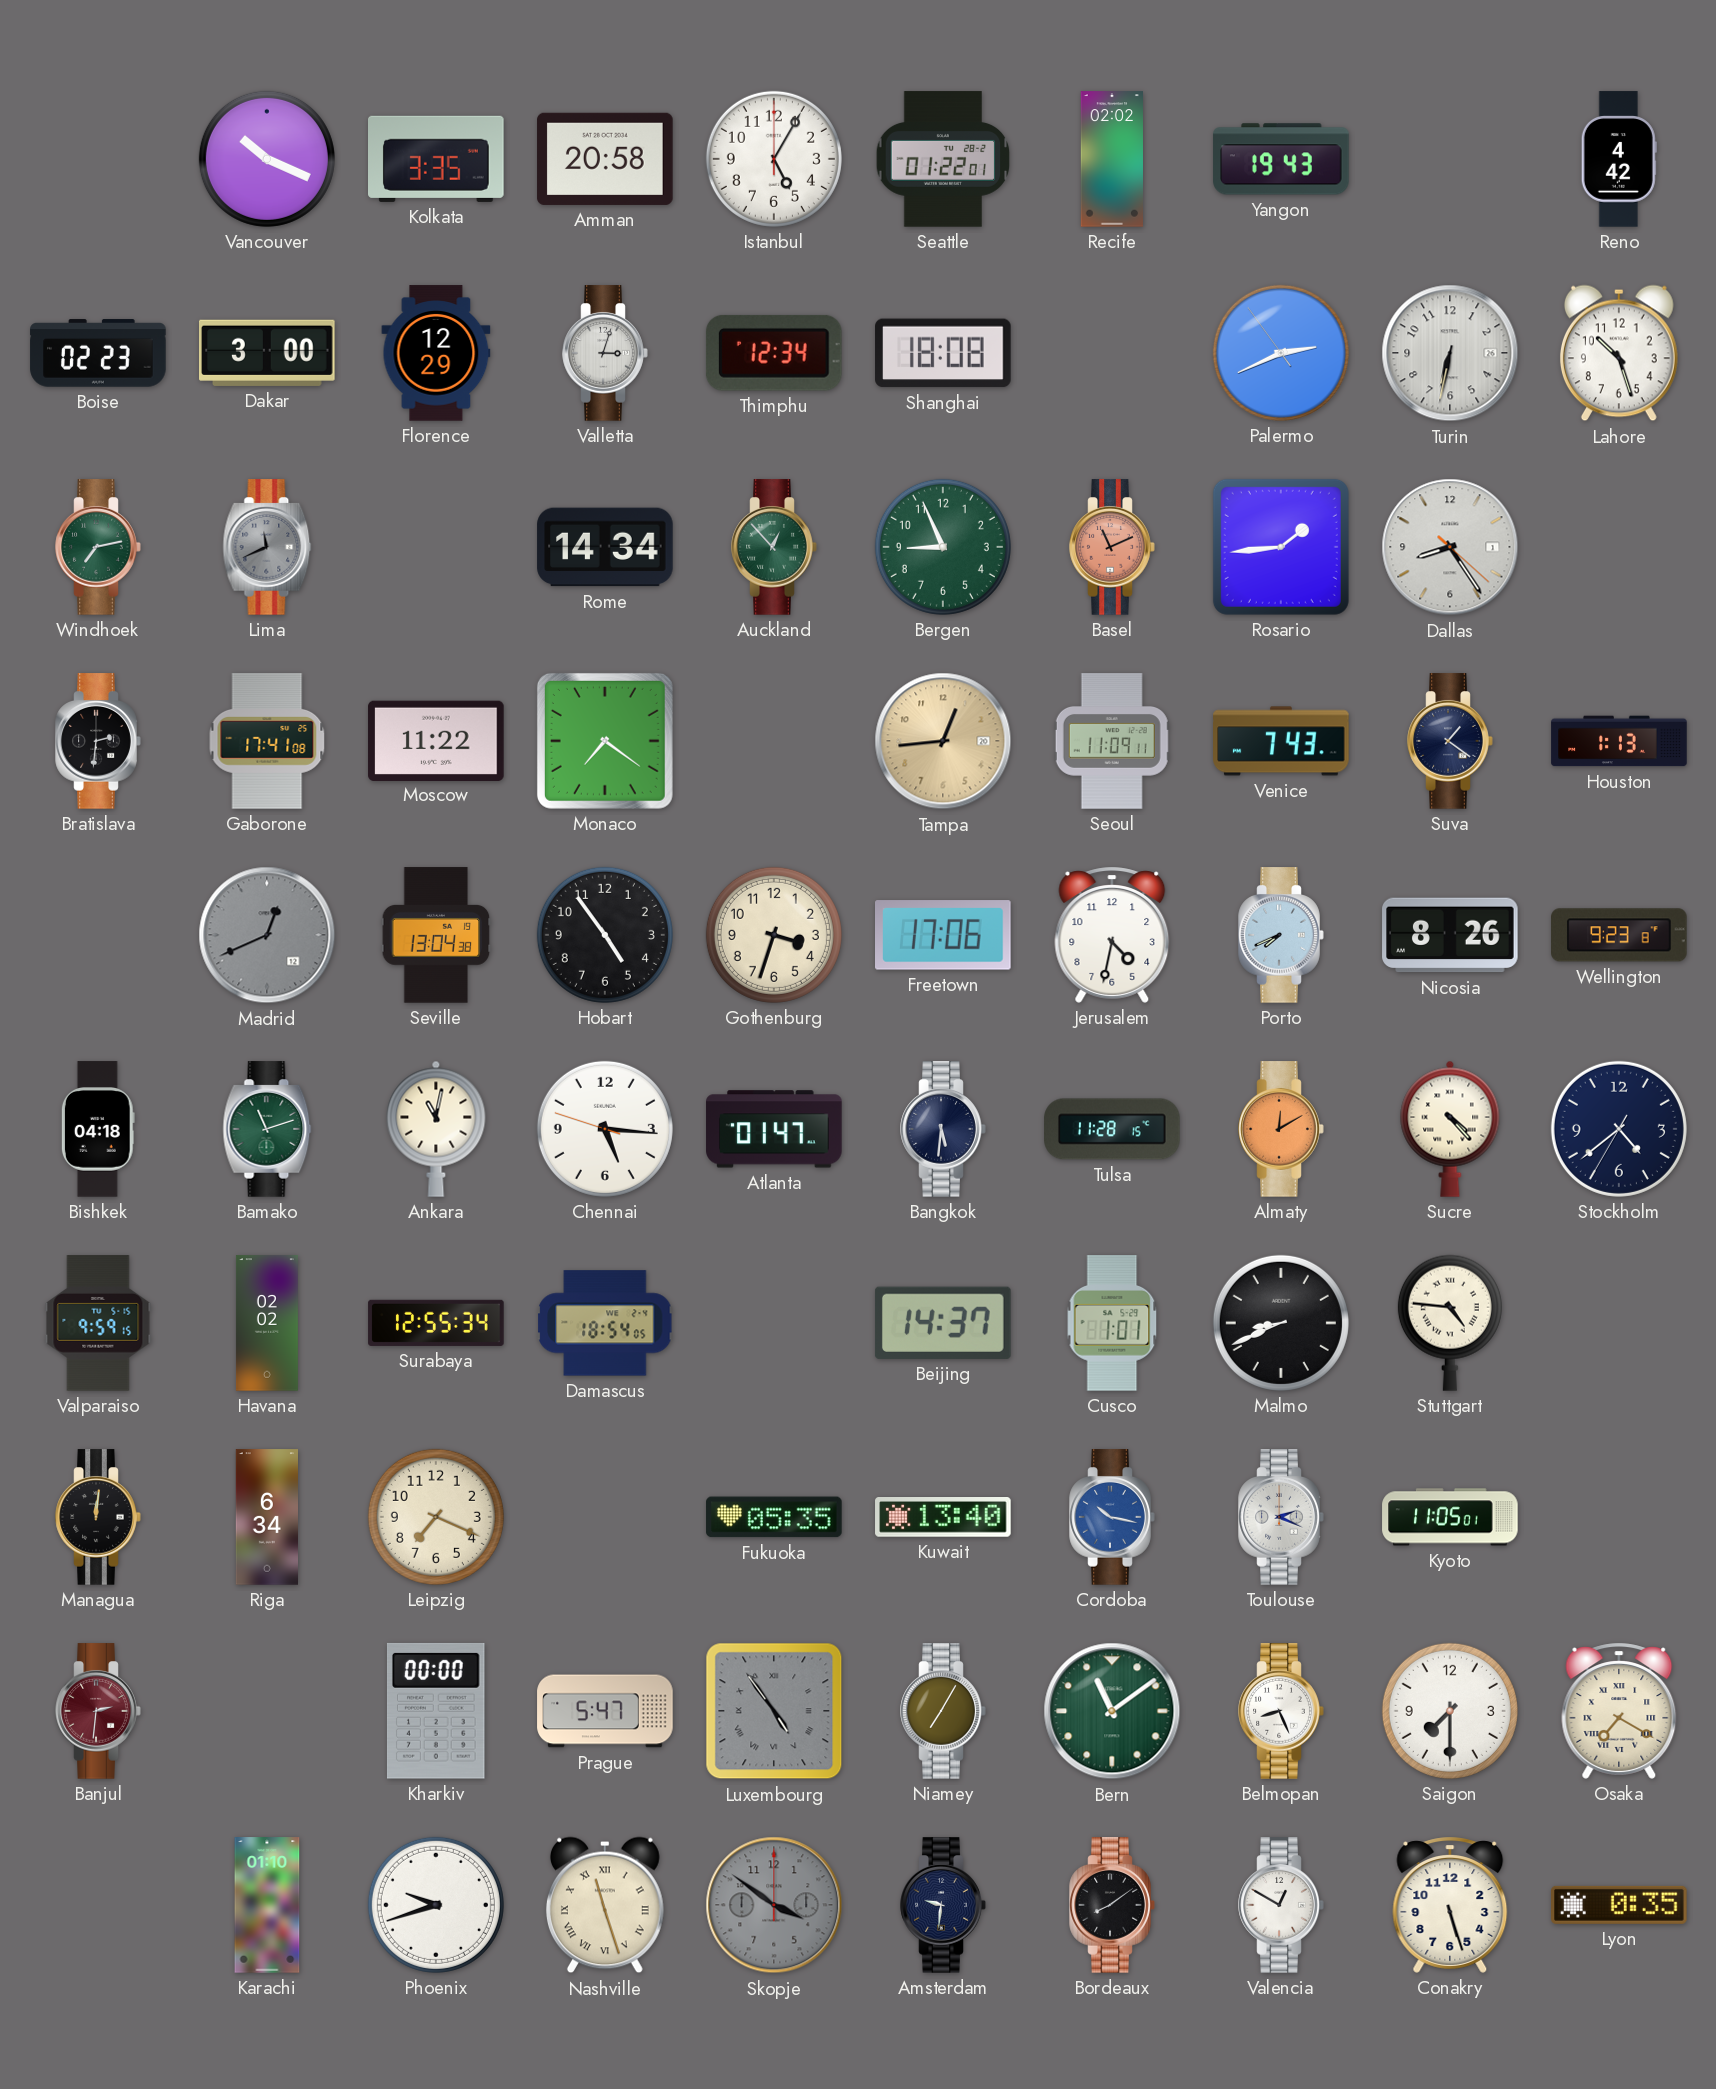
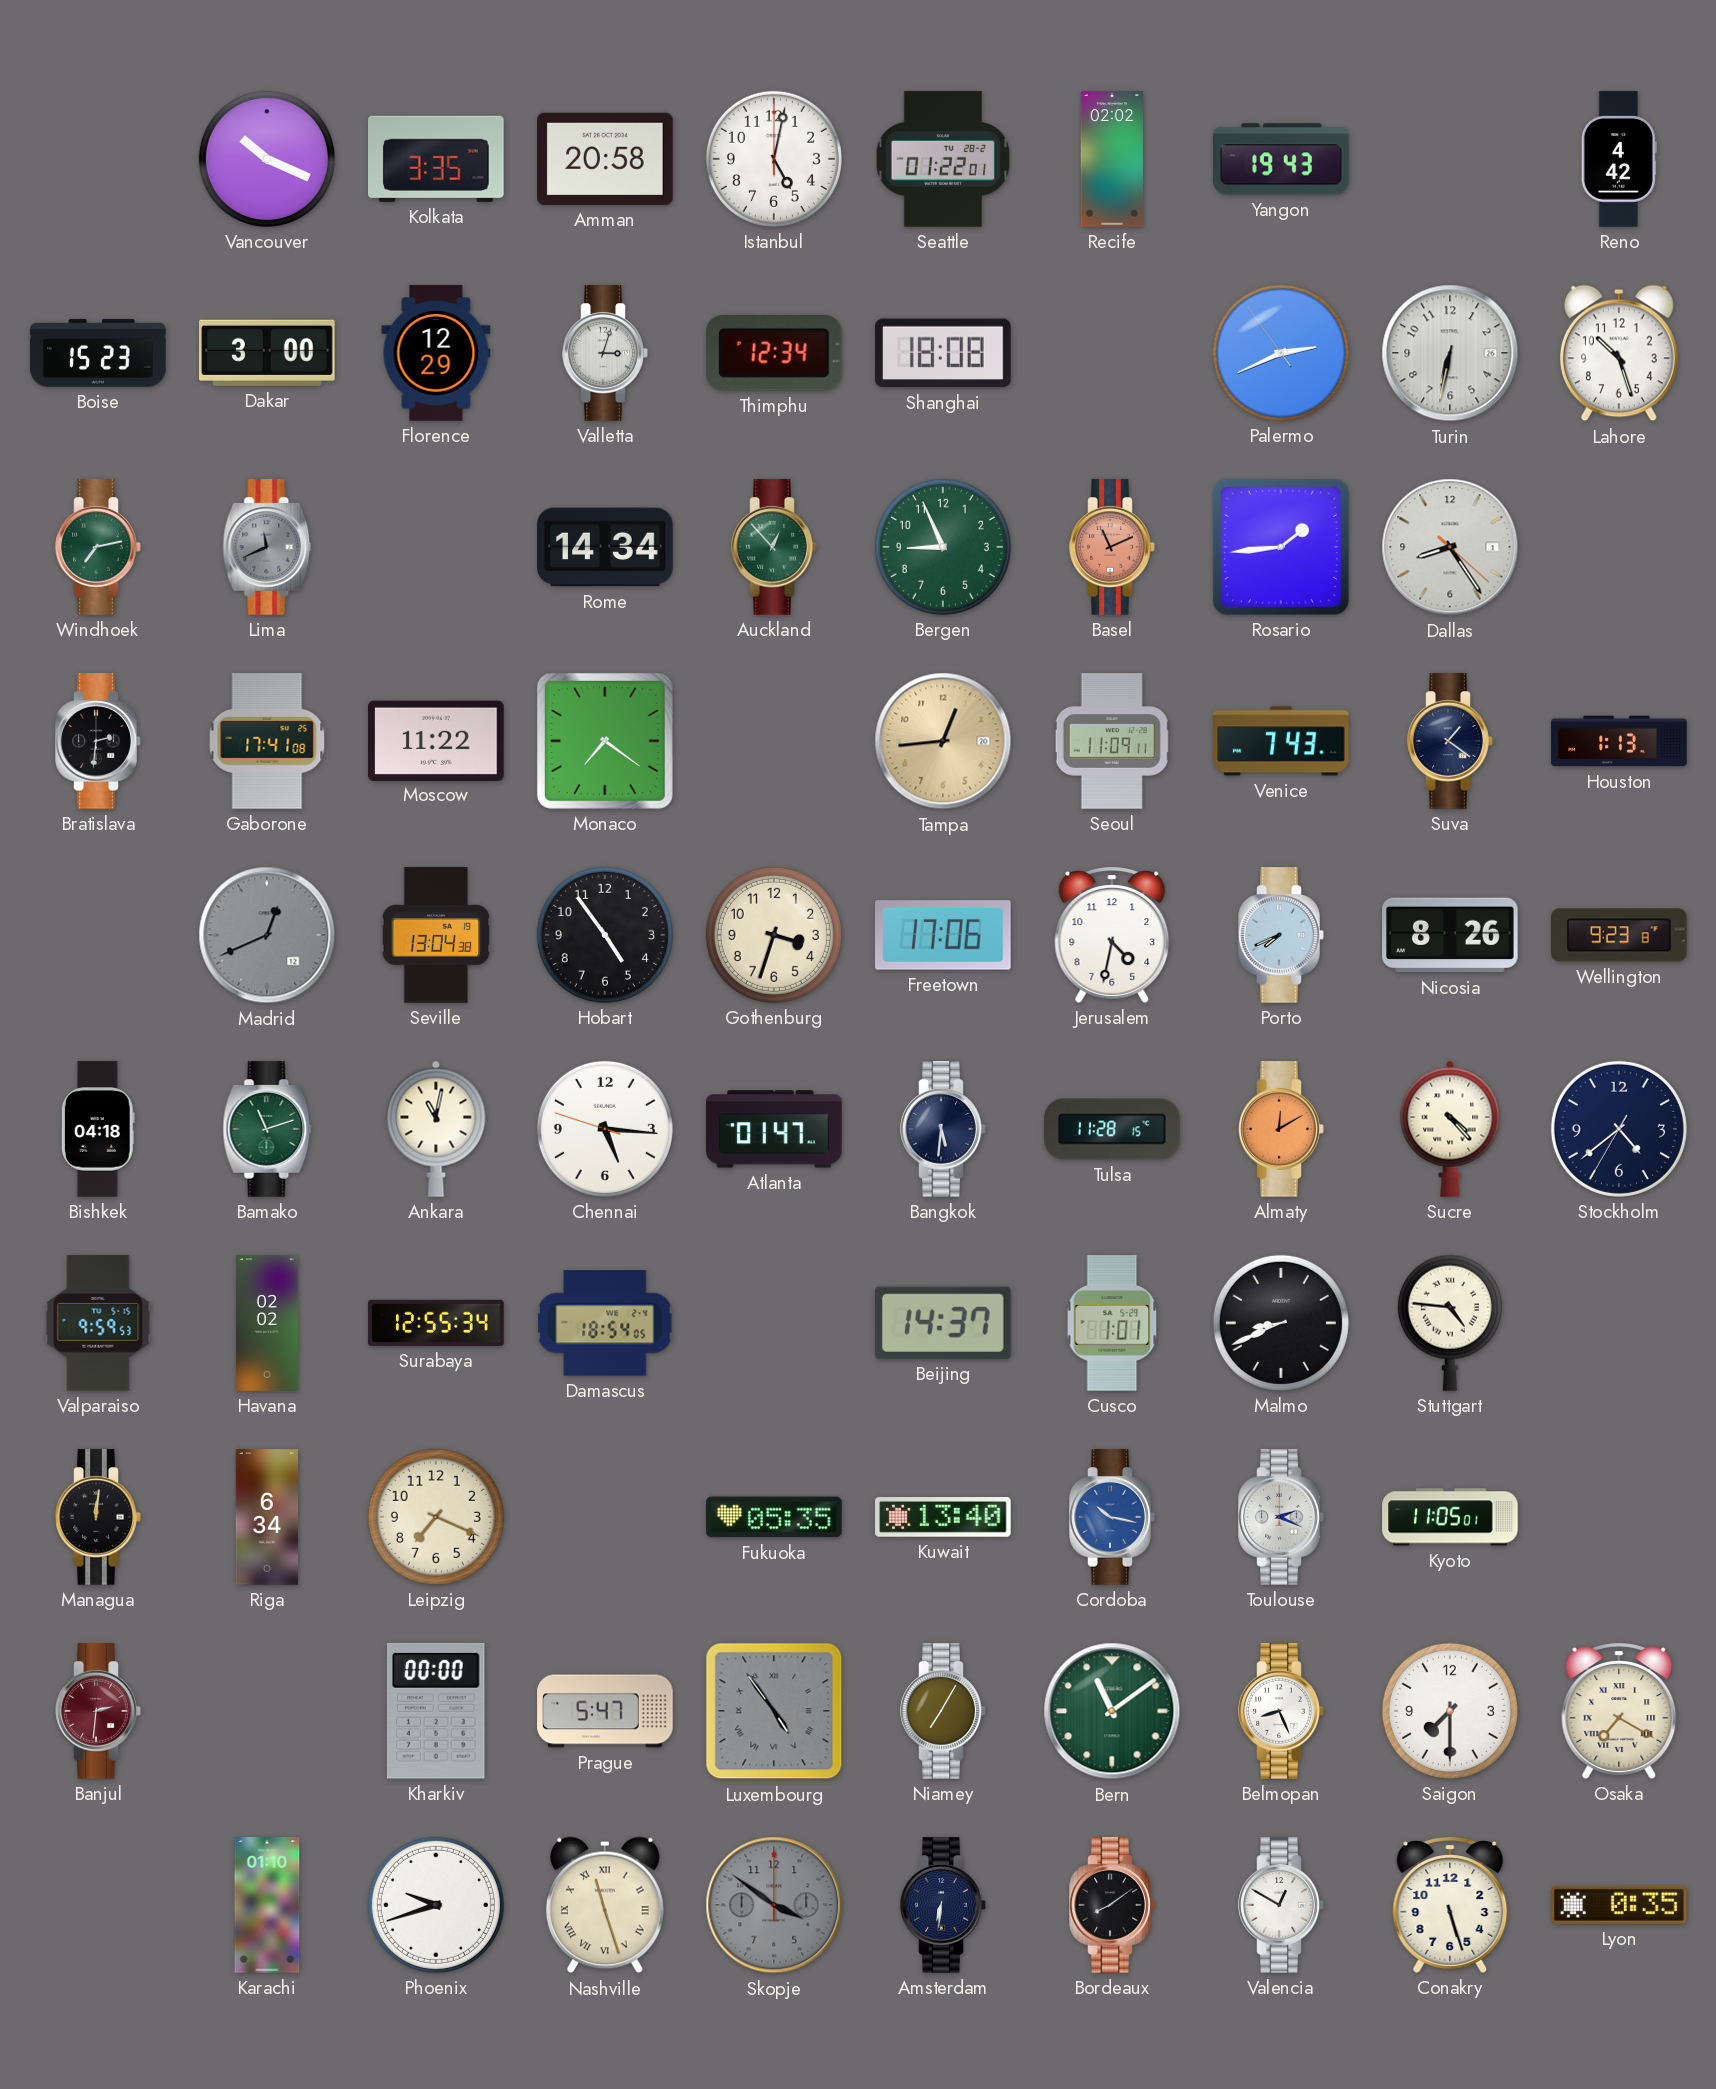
Istanbul: 5:05 -> 5:02 (774, 159)
Boise: 02:23 -> 15:23 (98, 353)
Valparaiso: 9:59:15 -> 9:59:53 (98, 1323)
Amsterdam: 9:31 -> 6:31 (943, 1905)
